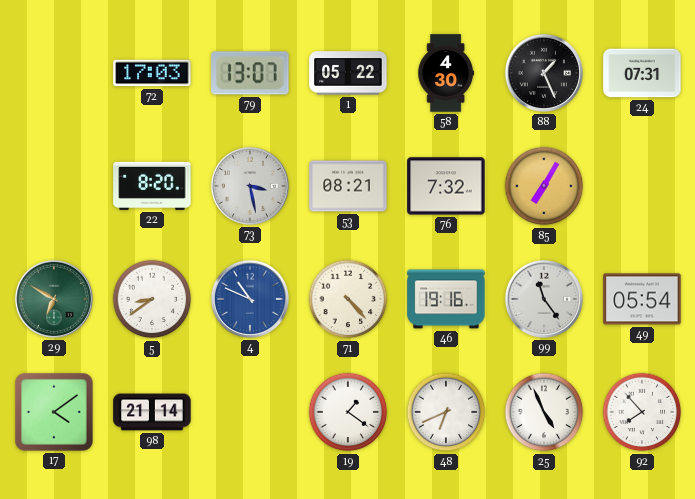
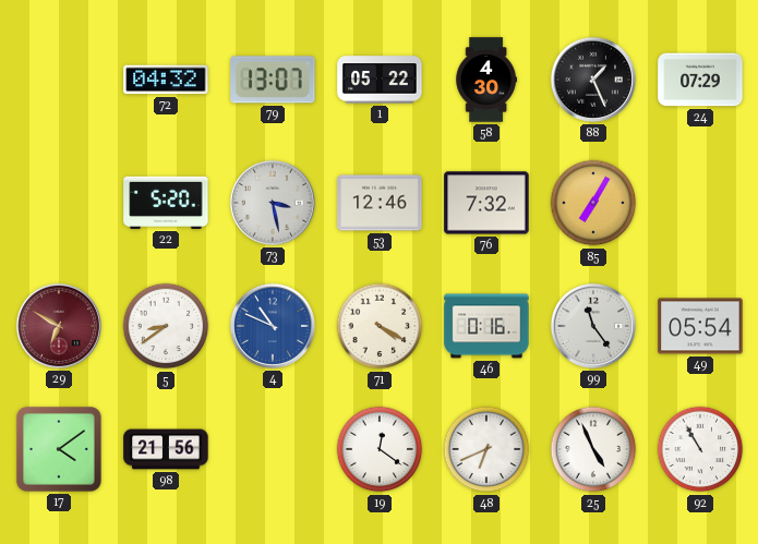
72: 17:03 -> 04:32 (166, 80)
24: 07:31 -> 07:29 (700, 80)
22: 8:20 -> 5:20 (166, 203)
53: 08:21 -> 12:46 (380, 203)
29 dial: green -> burgundy (59, 326)
71: 4:23 -> 4:20 (380, 326)
46: 19:16 -> 0:16 (486, 326)
98: 21:14 -> 21:56 (166, 449)
19: 1:21 -> 12:21 (380, 449)
92: 7:53 -> 10:55 (700, 449)
